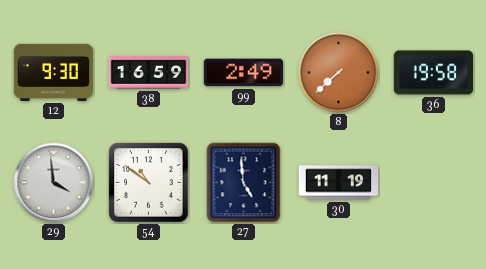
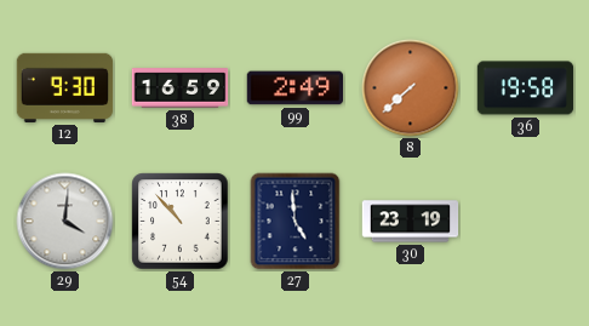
29: 3:59 -> 4:01 (65, 222)
54: 10:51 -> 10:53 (181, 222)
30: 11:19 -> 23:19 (411, 222)
